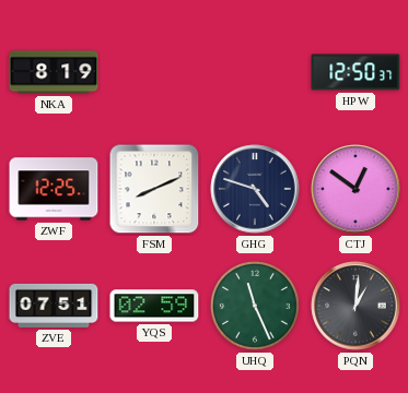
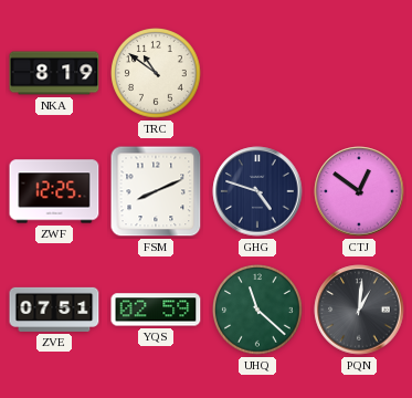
TRC: none -> 10:51 (156, 73)
HPW: 12:50 -> none (355, 72)
UHQ: 11:26 -> 11:22 (257, 310)
